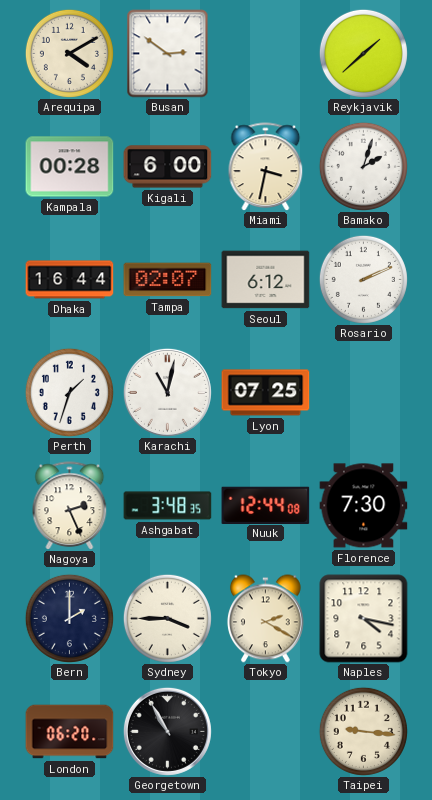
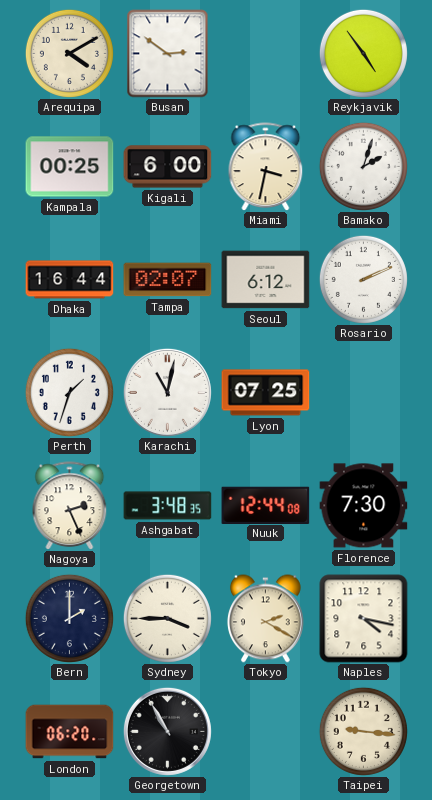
Reykjavik: 1:38 -> 4:54 (363, 53)
Kampala: 00:28 -> 00:25 (70, 167)
